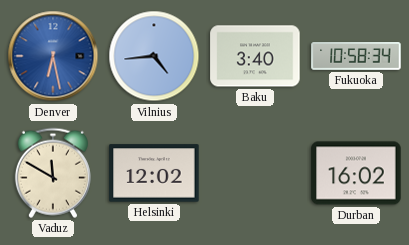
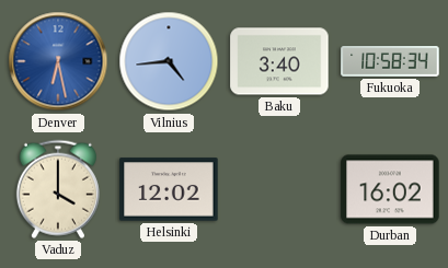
Vaduz: 11:50 -> 4:00 (58, 189)
